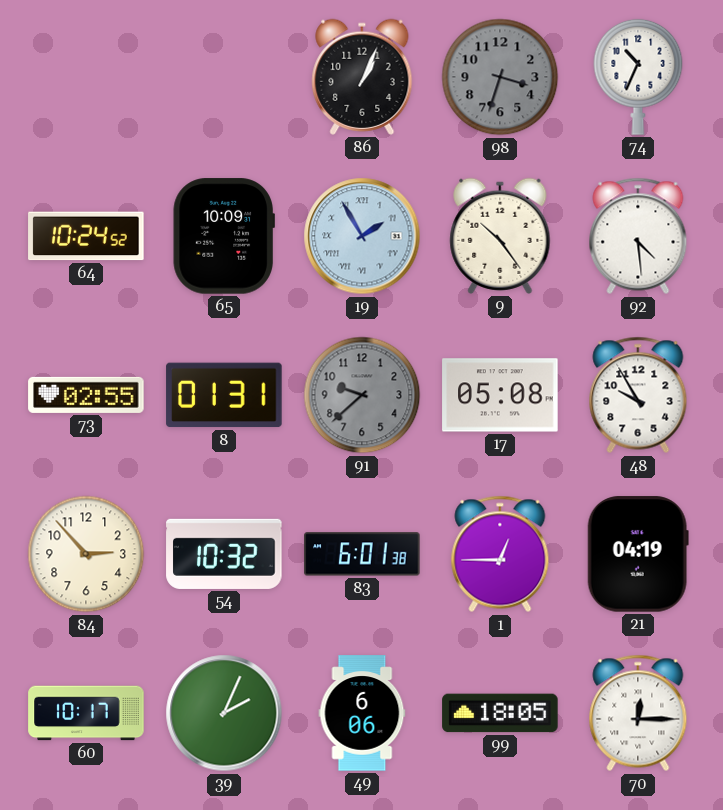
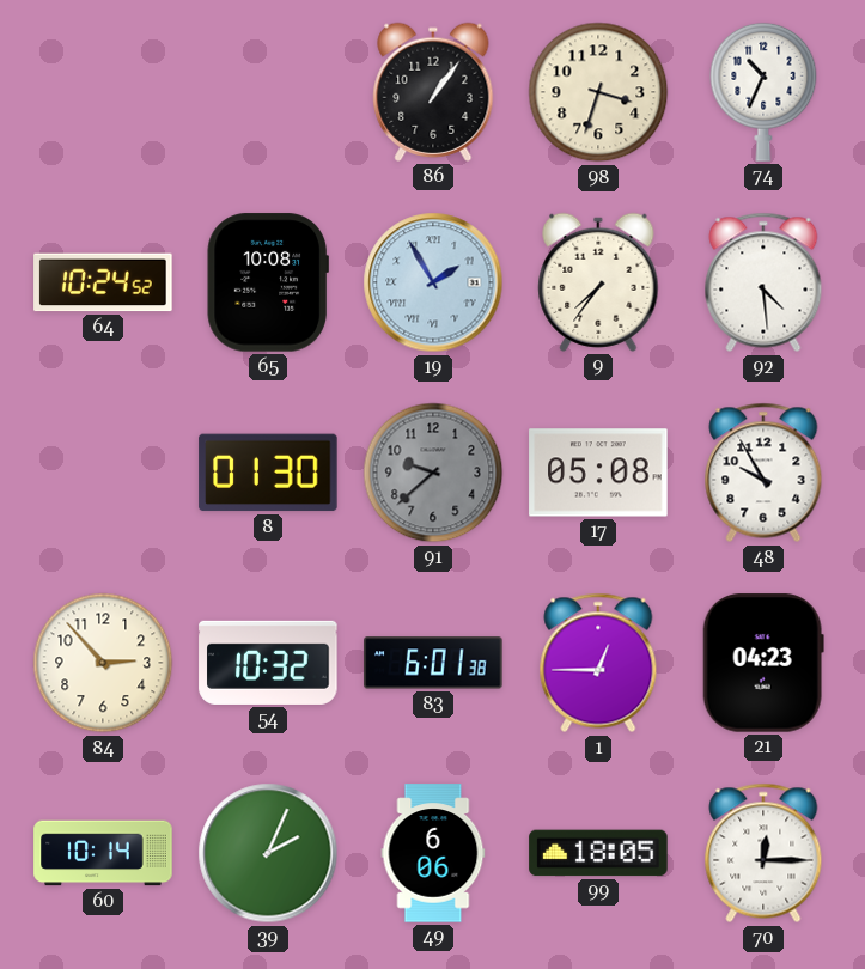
86: 1:04 -> 1:06 (433, 92)
98 dial: grey -> cream (598, 92)
65: 10:09 -> 10:08 (268, 282)
9: 10:24 -> 7:36 (598, 282)
73: 02:55 -> none (86, 395)
8: 01:31 -> 01:30 (268, 473)
21: 04:19 -> 04:23 (763, 663)
60: 10:17 -> 10:14 (103, 853)
